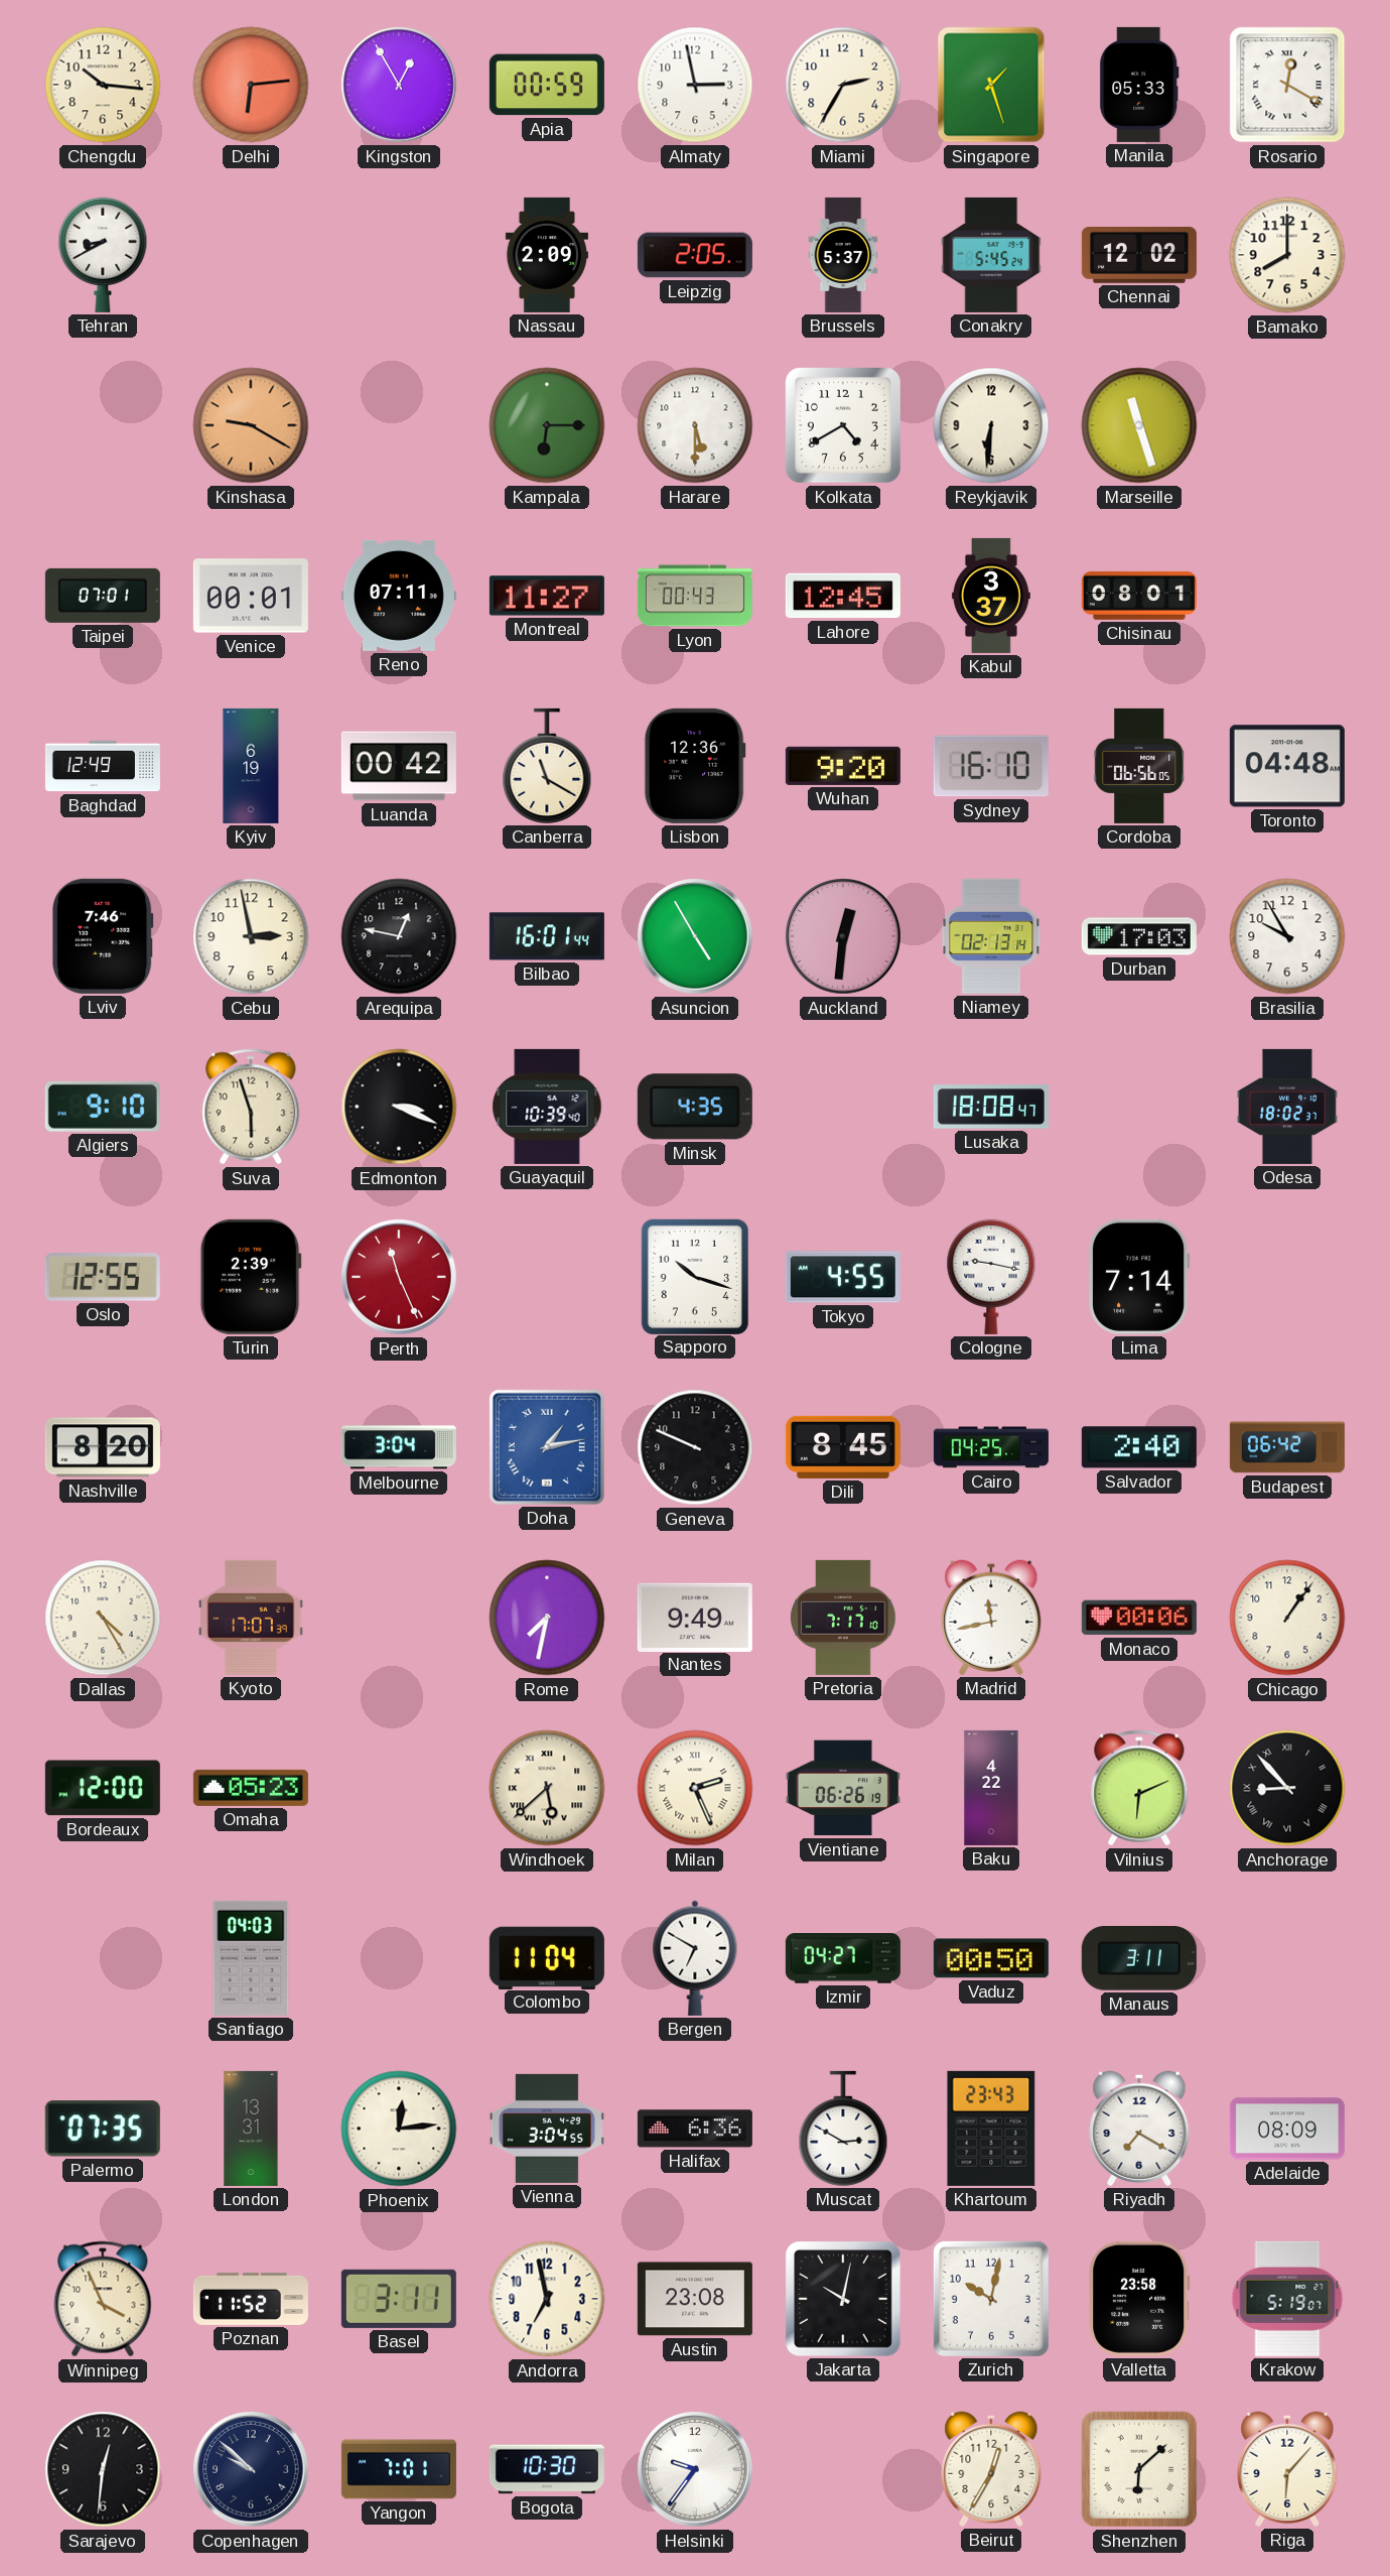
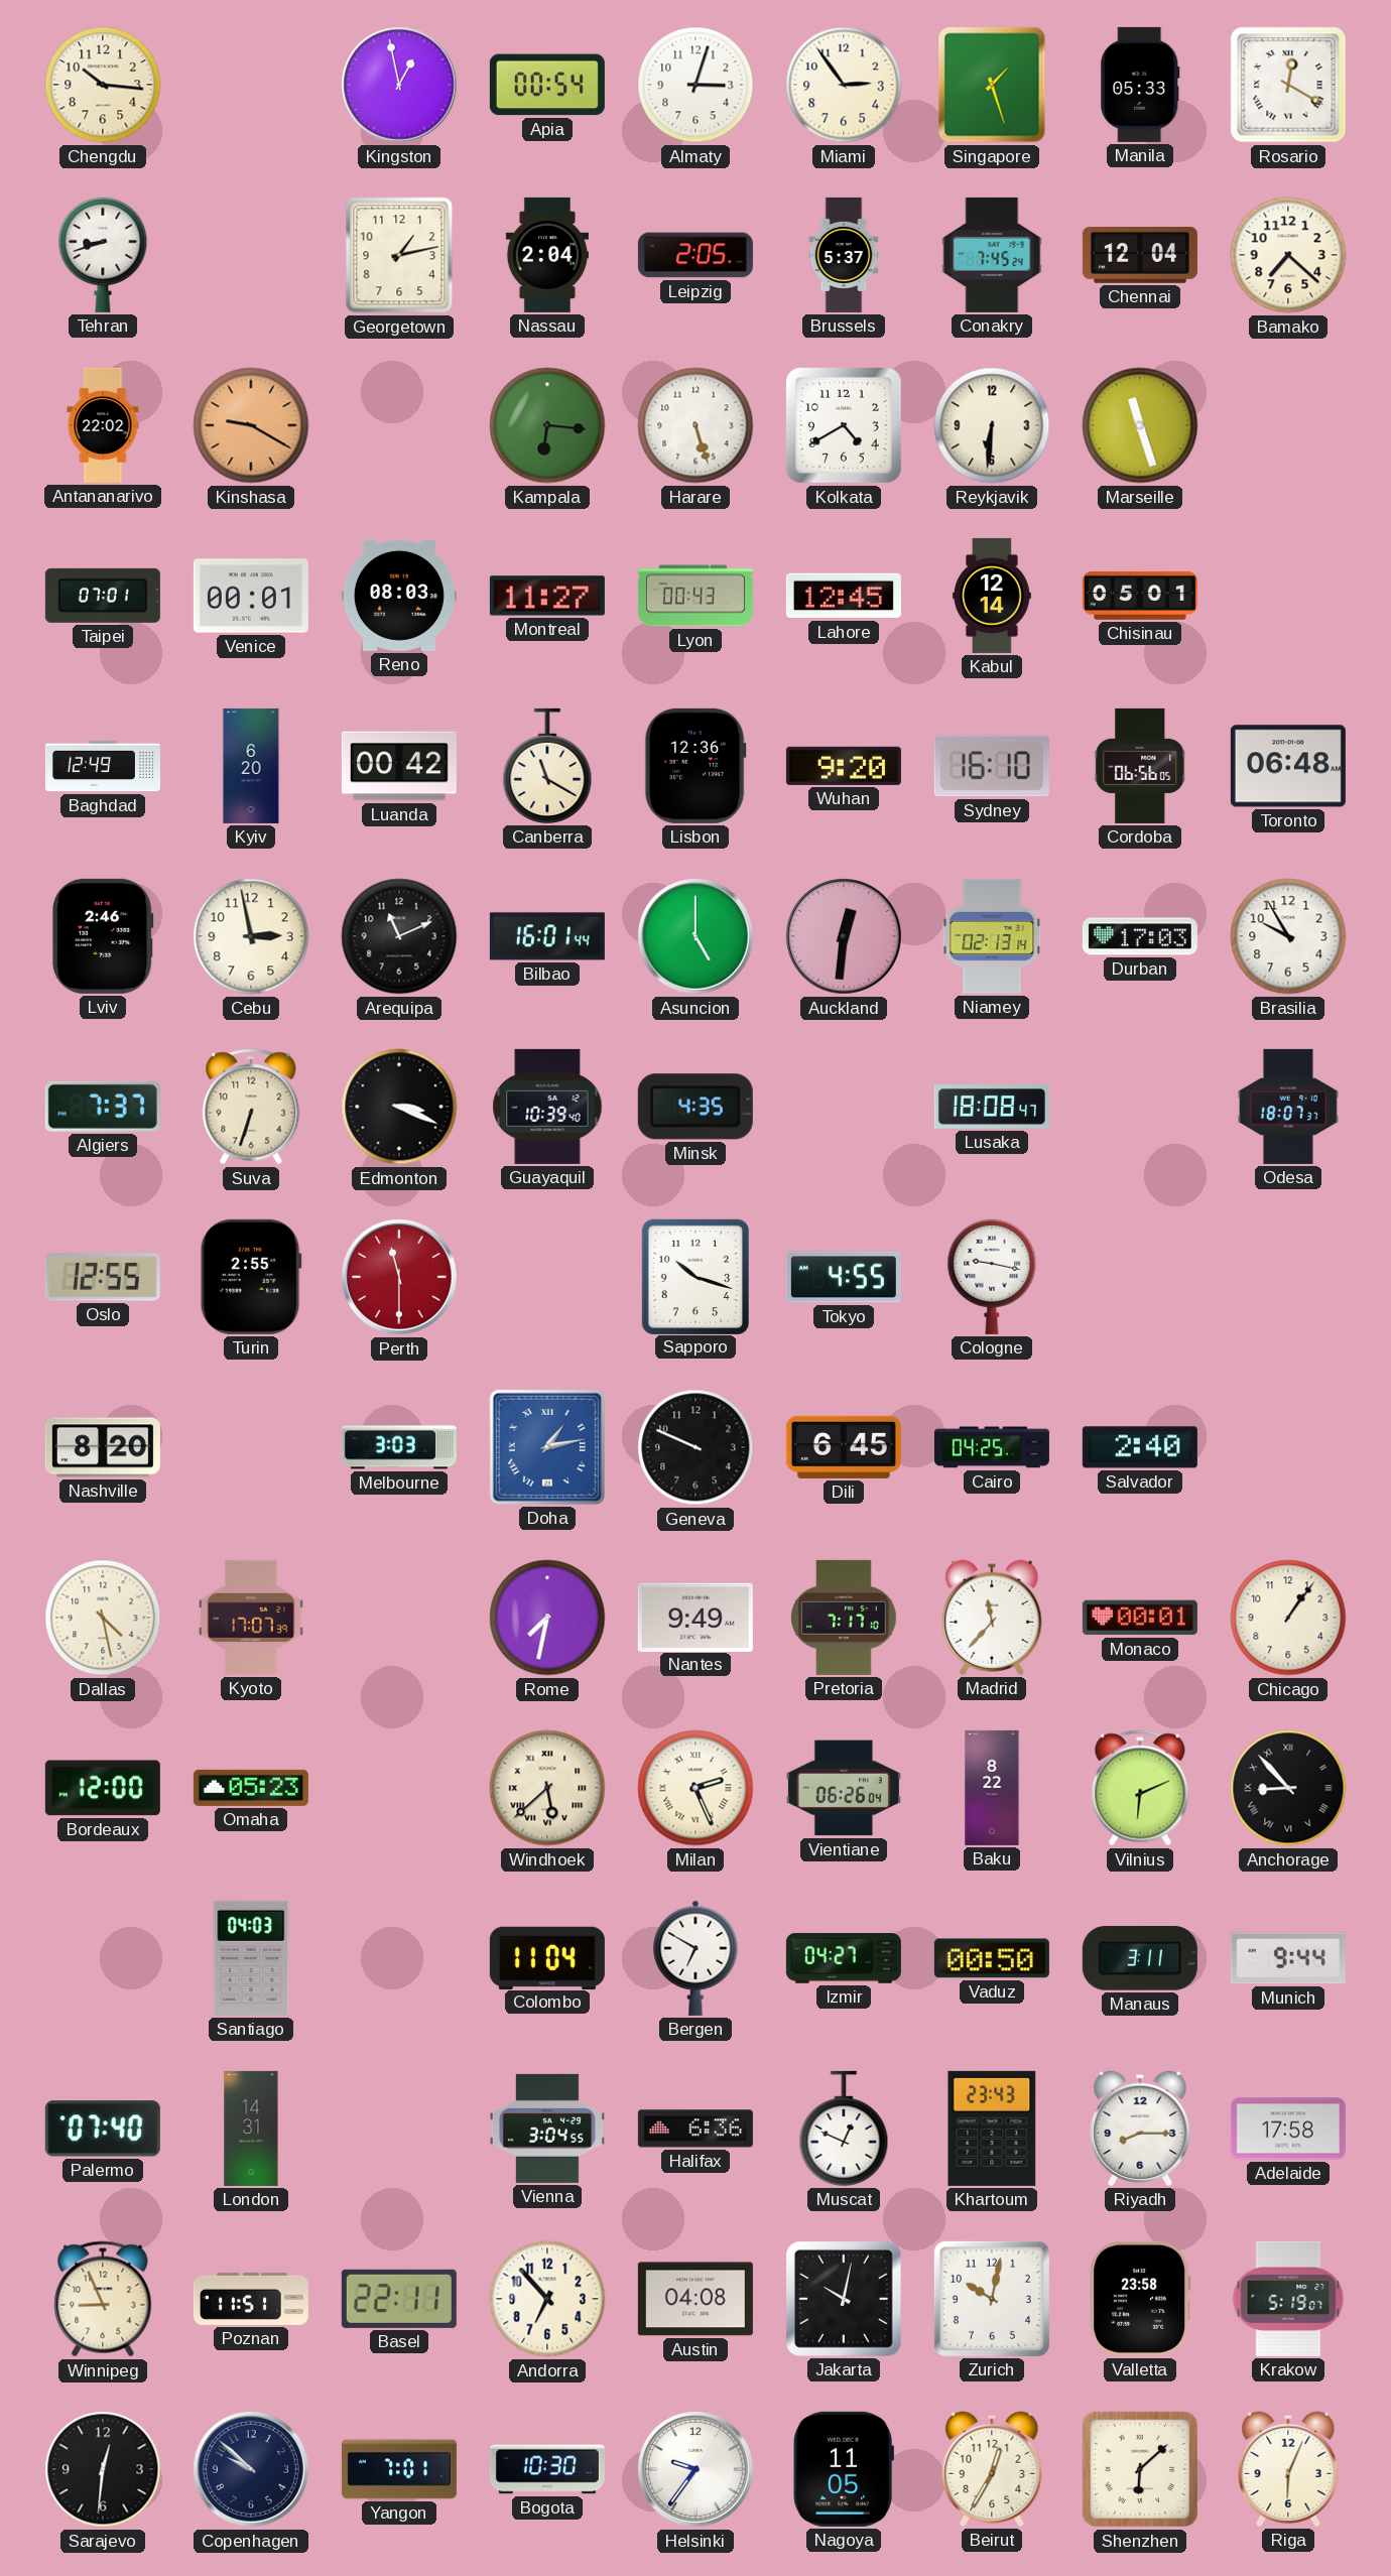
Delhi: 6:14 -> none (251, 85)
Kingston: 12:55 -> 12:58 (399, 85)
Apia: 00:59 -> 00:54 (547, 85)
Almaty: 2:58 -> 3:03 (695, 85)
Miami: 2:35 -> 2:54 (844, 85)
Tehran: 8:40 -> 8:42 (103, 255)
Georgetown: none -> 1:13 (399, 255)
Nassau: 2:09 -> 2:04 (547, 255)
Conakry: 5:45 -> 7:45 (992, 255)
Chennai: 12:02 -> 12:04 (1140, 256)
Bamako: 8:00 -> 7:22 (1288, 255)
Antananarivo: none -> 22:02 (103, 425)
Kampala: 6:15 -> 6:16 (547, 425)
Harare: 5:30 -> 5:27 (695, 425)
Reno: 07:11 -> 08:03 (399, 596)
Kabul: 3:37 -> 12:14 (993, 596)
Chisinau: 08:01 -> 05:01 (1140, 596)
Kyiv: 6:19 -> 6:20 (251, 766)
Toronto: 04:48 -> 06:48 (1288, 766)
Lviv: 7:46 -> 2:46 (103, 936)
Arequipa: 12:47 -> 11:11 (399, 936)
Asuncion: 4:55 -> 5:00 (695, 936)
Algiers: 9:10 -> 7:37 (103, 1107)
Suva: 5:57 -> 6:33 (251, 1107)
Odesa: 18:02 -> 18:07 (1288, 1107)
Turin: 2:39 -> 2:55 (251, 1277)
Perth: 11:26 -> 11:30 (399, 1277)
Lima: 7:14 -> none (1140, 1277)
Melbourne: 3:04 -> 3:03 (399, 1447)
Dili: 8:45 -> 6:45 (844, 1447)
Budapest: 06:42 -> none (1287, 1447)
Dallas: 4:25 -> 4:28 (103, 1618)
Madrid: 11:43 -> 11:37 (992, 1618)
Monaco: 00:06 -> 00:01 (1140, 1618)
Vientiane: 06:26:19 -> 06:26:04 (844, 1788)
Baku: 4:22 -> 8:22 (992, 1788)
Munich: none -> 9:44 (1288, 1958)
Palermo: 07:35 -> 07:40 (103, 2129)
London: 13:31 -> 14:31 (251, 2129)
Phoenix: 12:14 -> none (399, 2129)
Muscat: 2:50 -> 12:49 (844, 2129)
Riyadh: 7:20 -> 8:15 (1140, 2129)
Adelaide: 08:09 -> 17:58 (1288, 2129)
Winnipeg: 3:56 -> 8:56 (103, 2299)
Poznan: 11:52 -> 11:51 (251, 2299)
Basel: 3:11 -> 22:11 (399, 2299)
Andorra: 6:58 -> 6:53 (547, 2299)
Austin: 23:08 -> 04:08 (695, 2299)
Nagoya: none -> 11:05 (844, 2469)
Riga: 6:07 -> 6:04 (1288, 2469)
